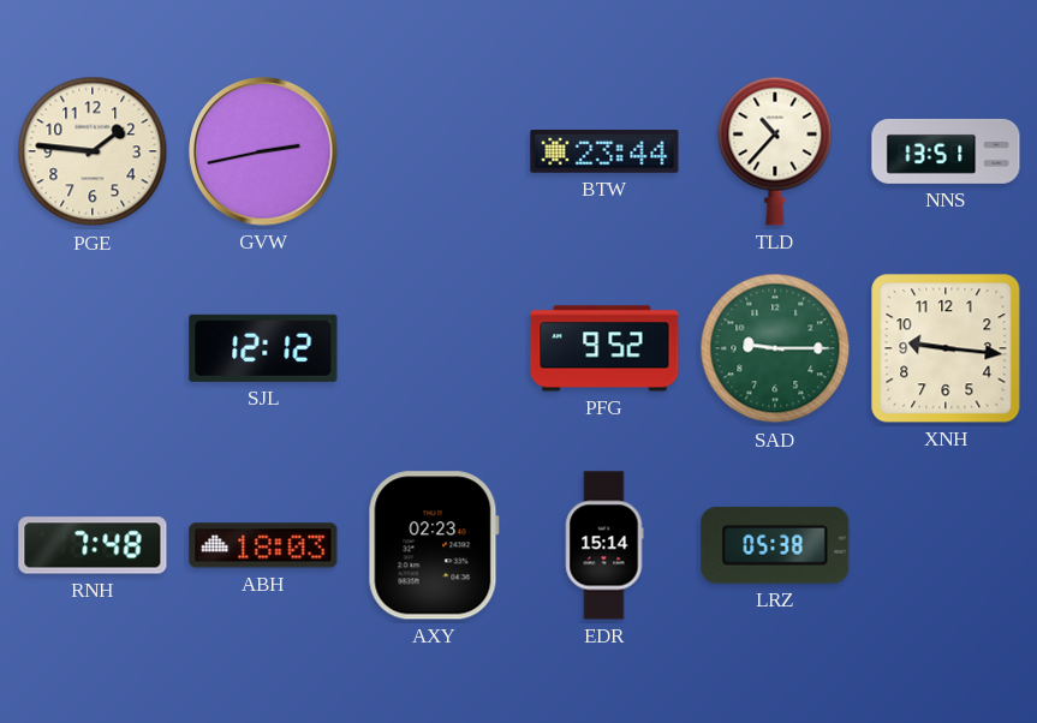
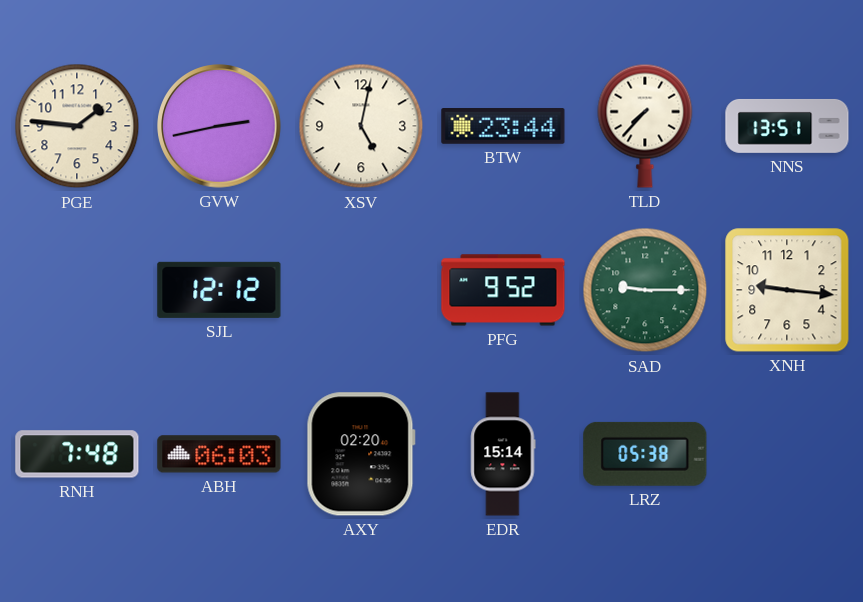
XSV: none -> 5:02 (361, 126)
TLD: 10:37 -> 7:37 (645, 126)
ABH: 18:03 -> 06:03 (219, 454)
AXY: 02:23 -> 02:20 (361, 454)
